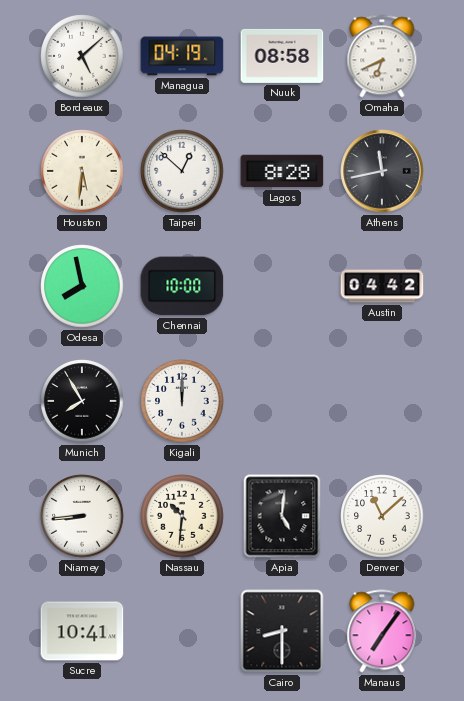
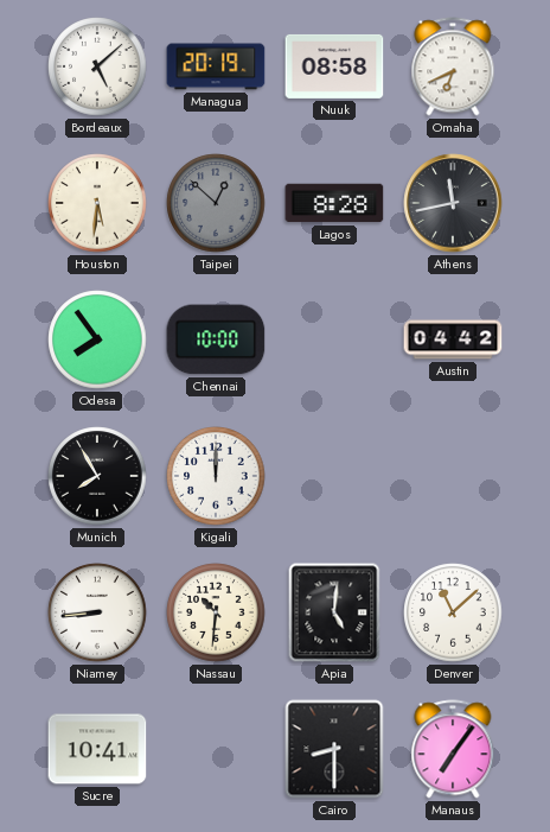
Managua: 04:19 -> 20:19 (216, 66)
Taipei dial: white -> grey (216, 203)
Odesa: 7:58 -> 7:54 (97, 339)
